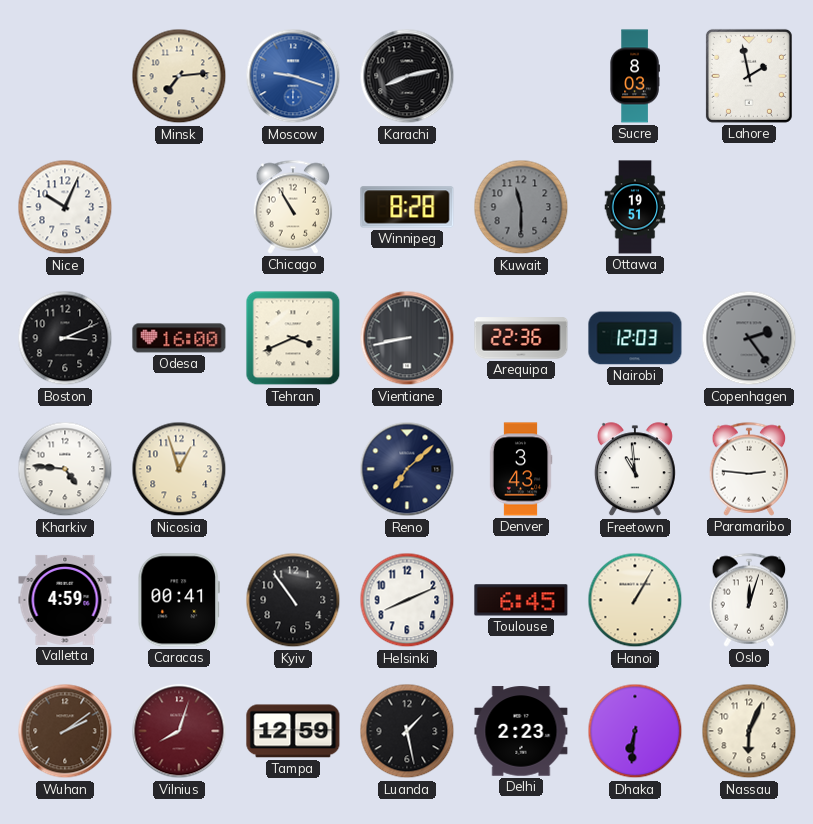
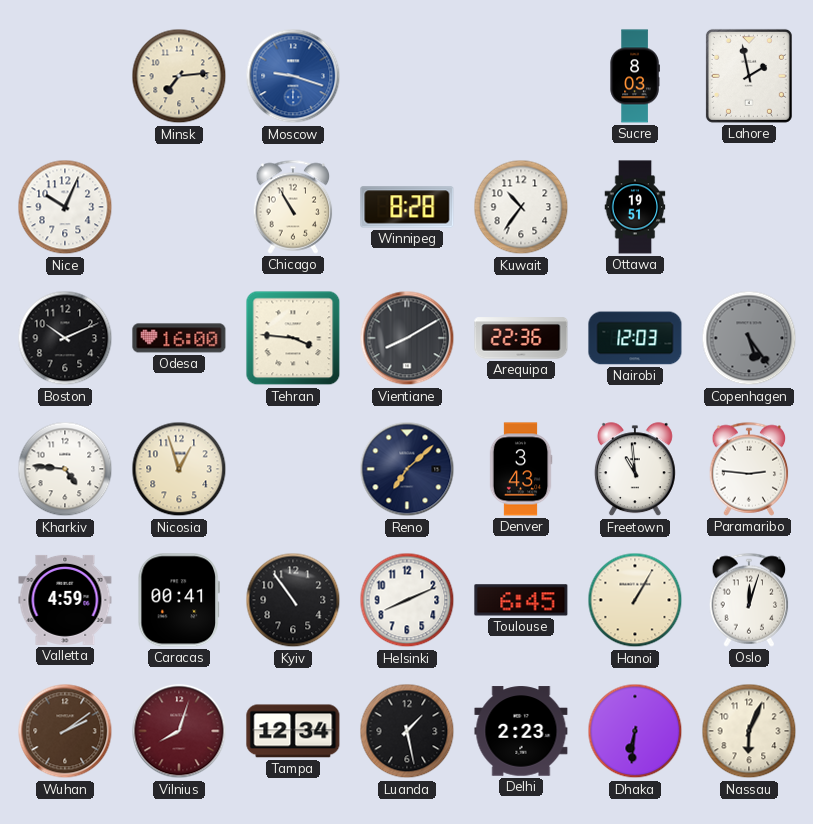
Karachi: 8:13 -> none (407, 76)
Kuwait: 11:30 -> 10:36 (521, 207)
Kuwait dial: grey -> white (521, 207)
Boston: 3:11 -> 10:11 (65, 338)
Tehran: 3:41 -> 3:46 (293, 338)
Vientiane: 8:43 -> 8:10 (407, 338)
Copenhagen: 2:24 -> 5:24 (749, 338)
Tampa: 12:59 -> 12:34 (293, 731)
